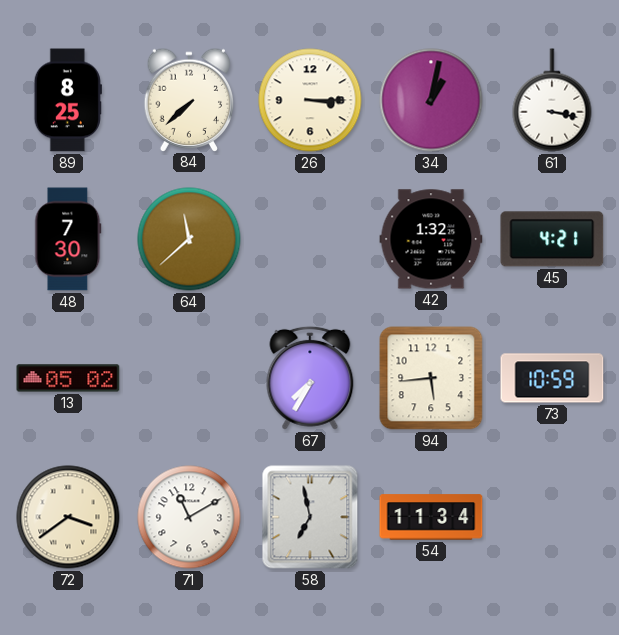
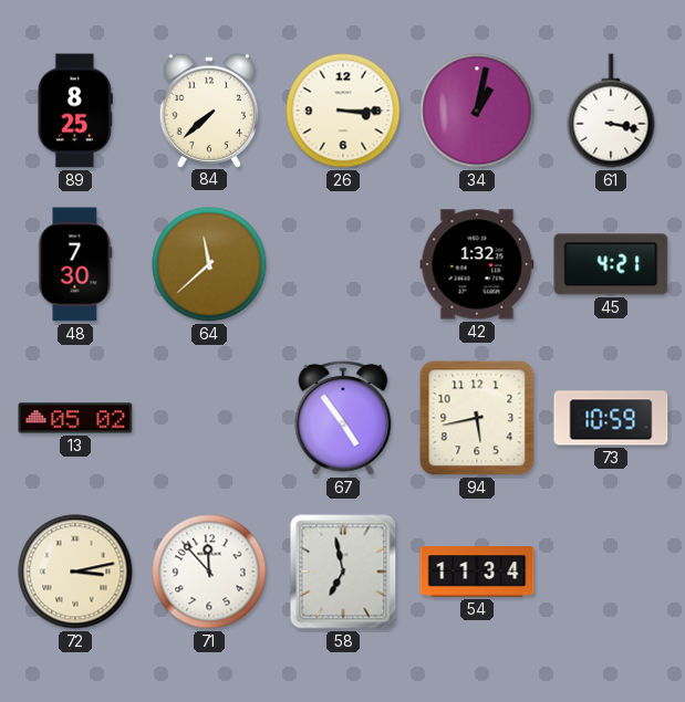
67: 7:35 -> 4:54 (343, 418)
94: 5:44 -> 5:43 (477, 418)
72: 3:39 -> 3:13 (75, 572)
71: 11:10 -> 11:53 (209, 572)
